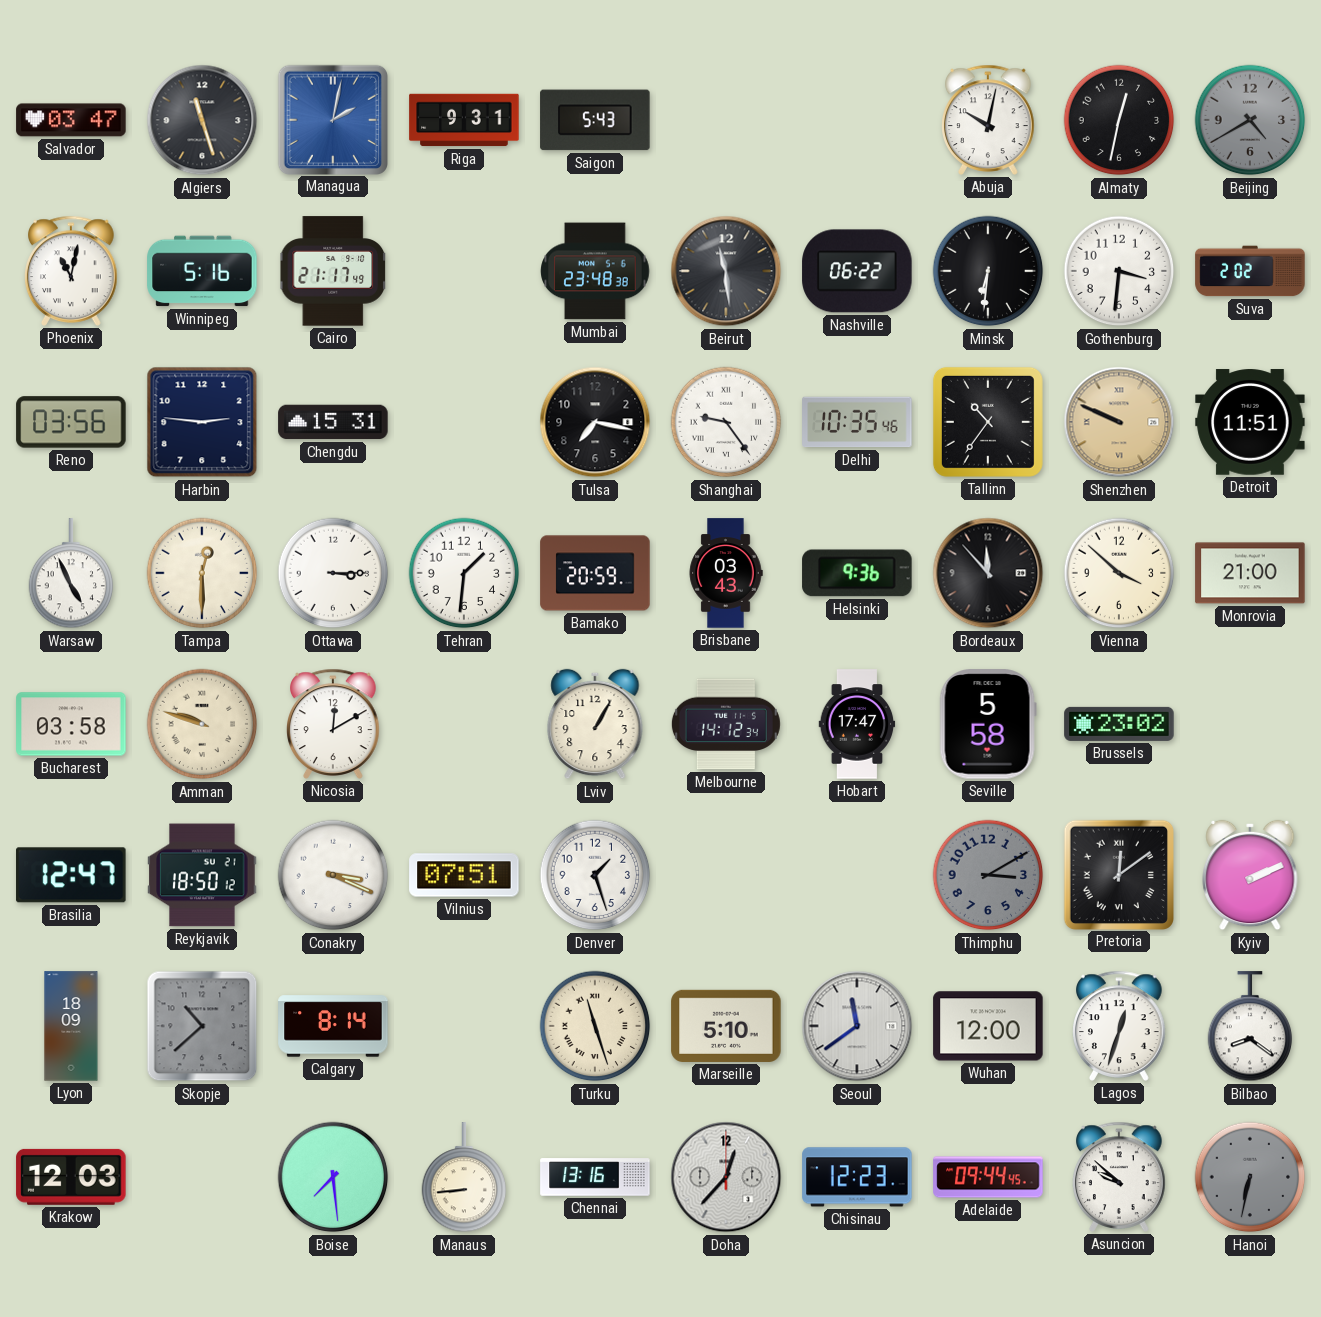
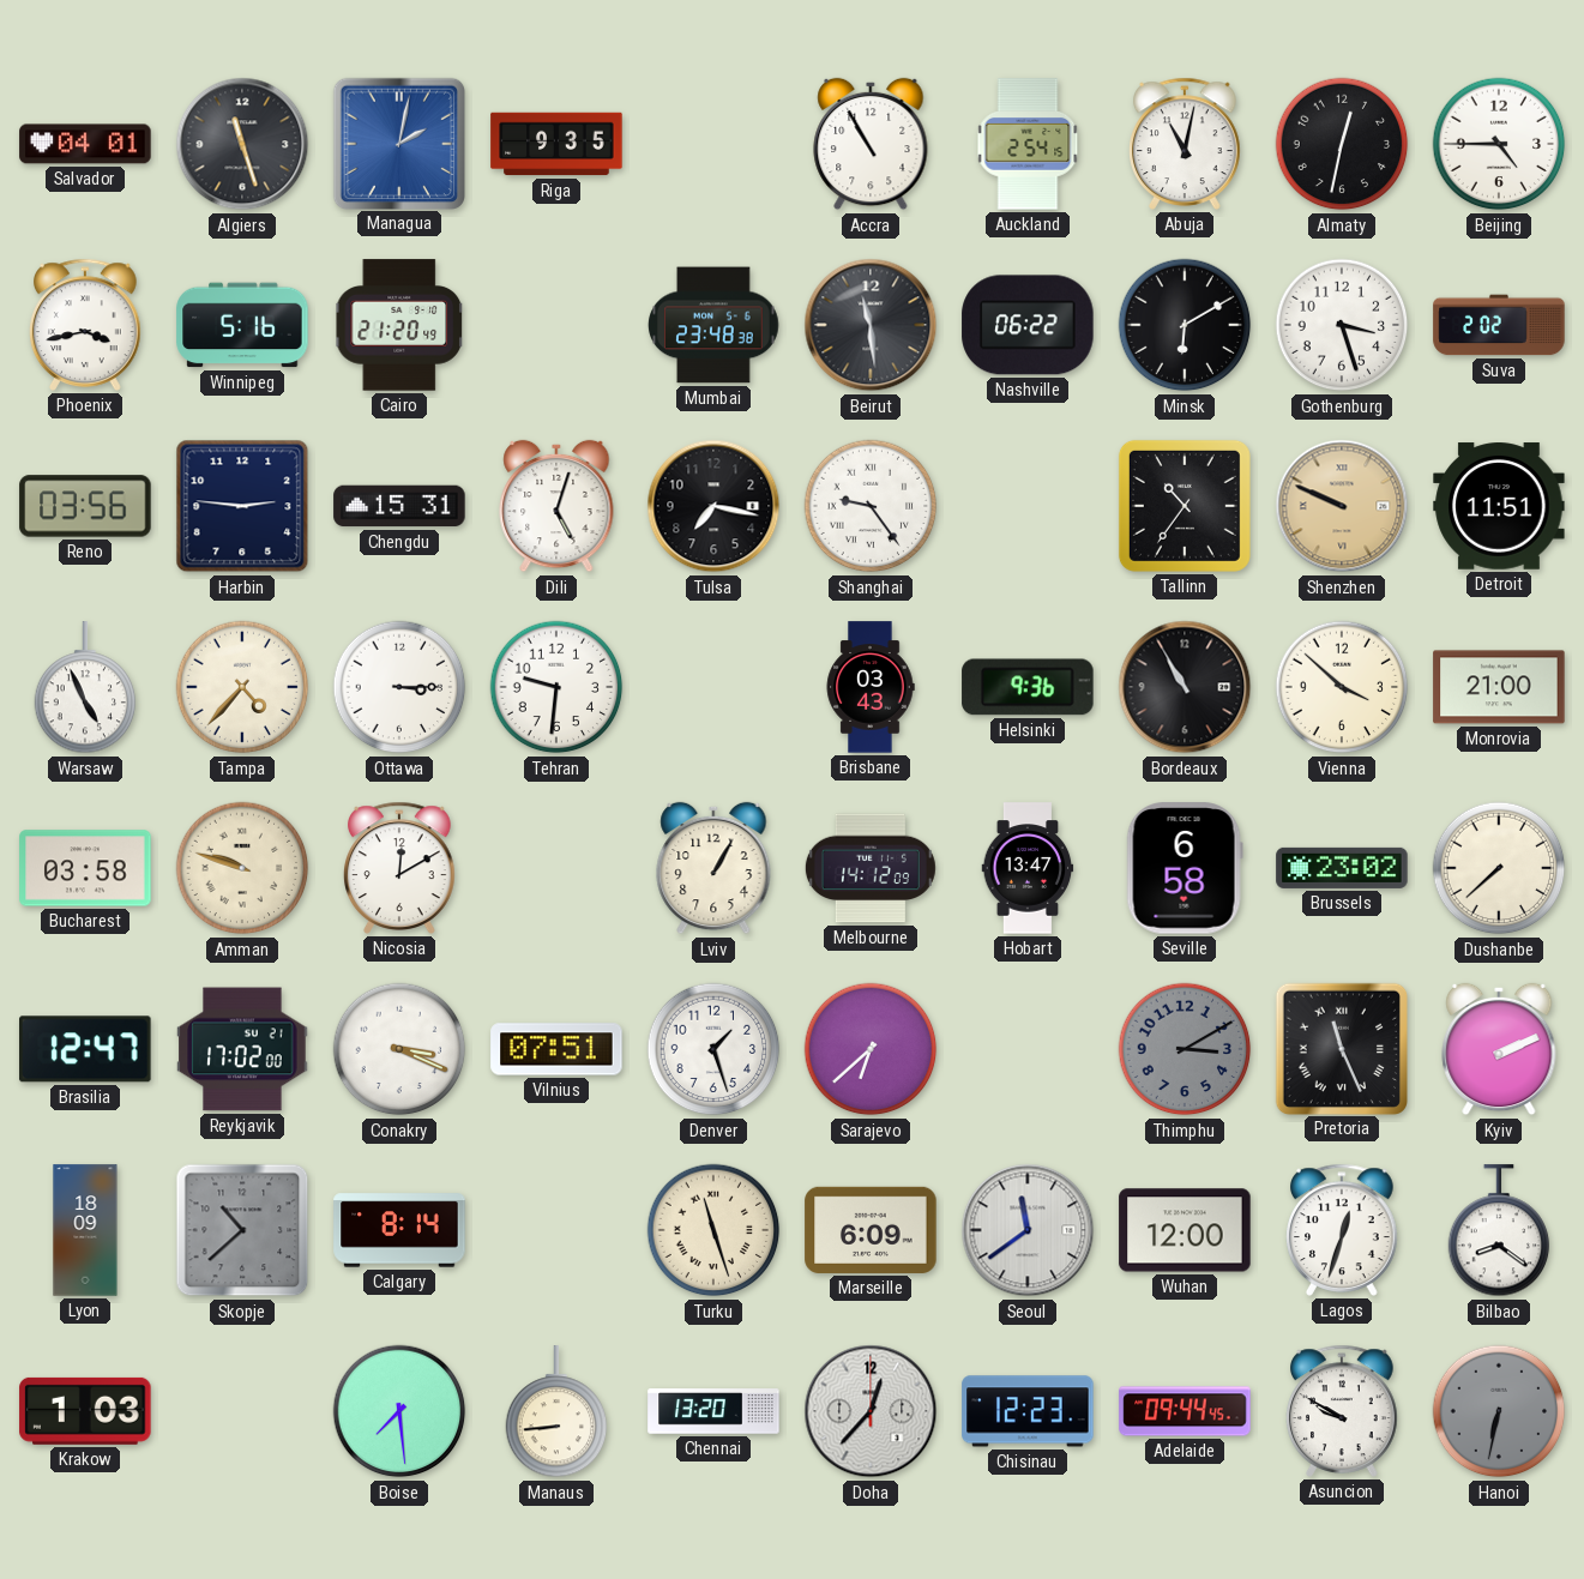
Salvador: 03:47 -> 04:01 (85, 144)
Riga: 9:31 -> 9:35 (556, 144)
Saigon: 5:43 -> none (595, 120)
Accra: none -> 10:55 (871, 144)
Auckland: none -> 2:54 (1028, 144)
Abuja: 10:02 -> 11:02 (1185, 144)
Beijing: 4:40 -> 4:45 (1499, 144)
Beijing dial: grey -> white (1499, 144)
Phoenix: 11:02 -> 3:43 (85, 325)
Cairo: 21:17 -> 21:20 (398, 325)
Minsk: 6:31 -> 6:10 (1185, 325)
Gothenburg: 3:31 -> 3:27 (1342, 325)
Dili: none -> 5:03 (556, 506)
Delhi: 10:35 -> none (857, 422)
Tampa: 12:30 -> 4:37 (242, 687)
Tehran: 1:31 -> 9:31 (556, 687)
Bamako: 20:59 -> none (595, 573)
Bordeaux: 11:53 -> 10:55 (1185, 687)
Melbourne: 14:12:34 -> 14:12:09 (871, 868)
Hobart: 17:47 -> 13:47 (1028, 868)
Seville: 5:58 -> 6:58 (1185, 868)
Dushanbe: none -> 7:38 (1499, 868)
Reykjavik: 18:50 -> 17:02 (242, 1049)
Sarajevo: none -> 6:38 (871, 1049)
Pretoria: 12:09 -> 11:26 (1341, 1048)
Marseille: 5:10 -> 6:09 (871, 1230)
Krakow: 12:03 -> 1:03 (85, 1411)
Chennai: 13:16 -> 13:20 (713, 1411)
Asuncion: 9:52 -> 9:50 (1342, 1411)
